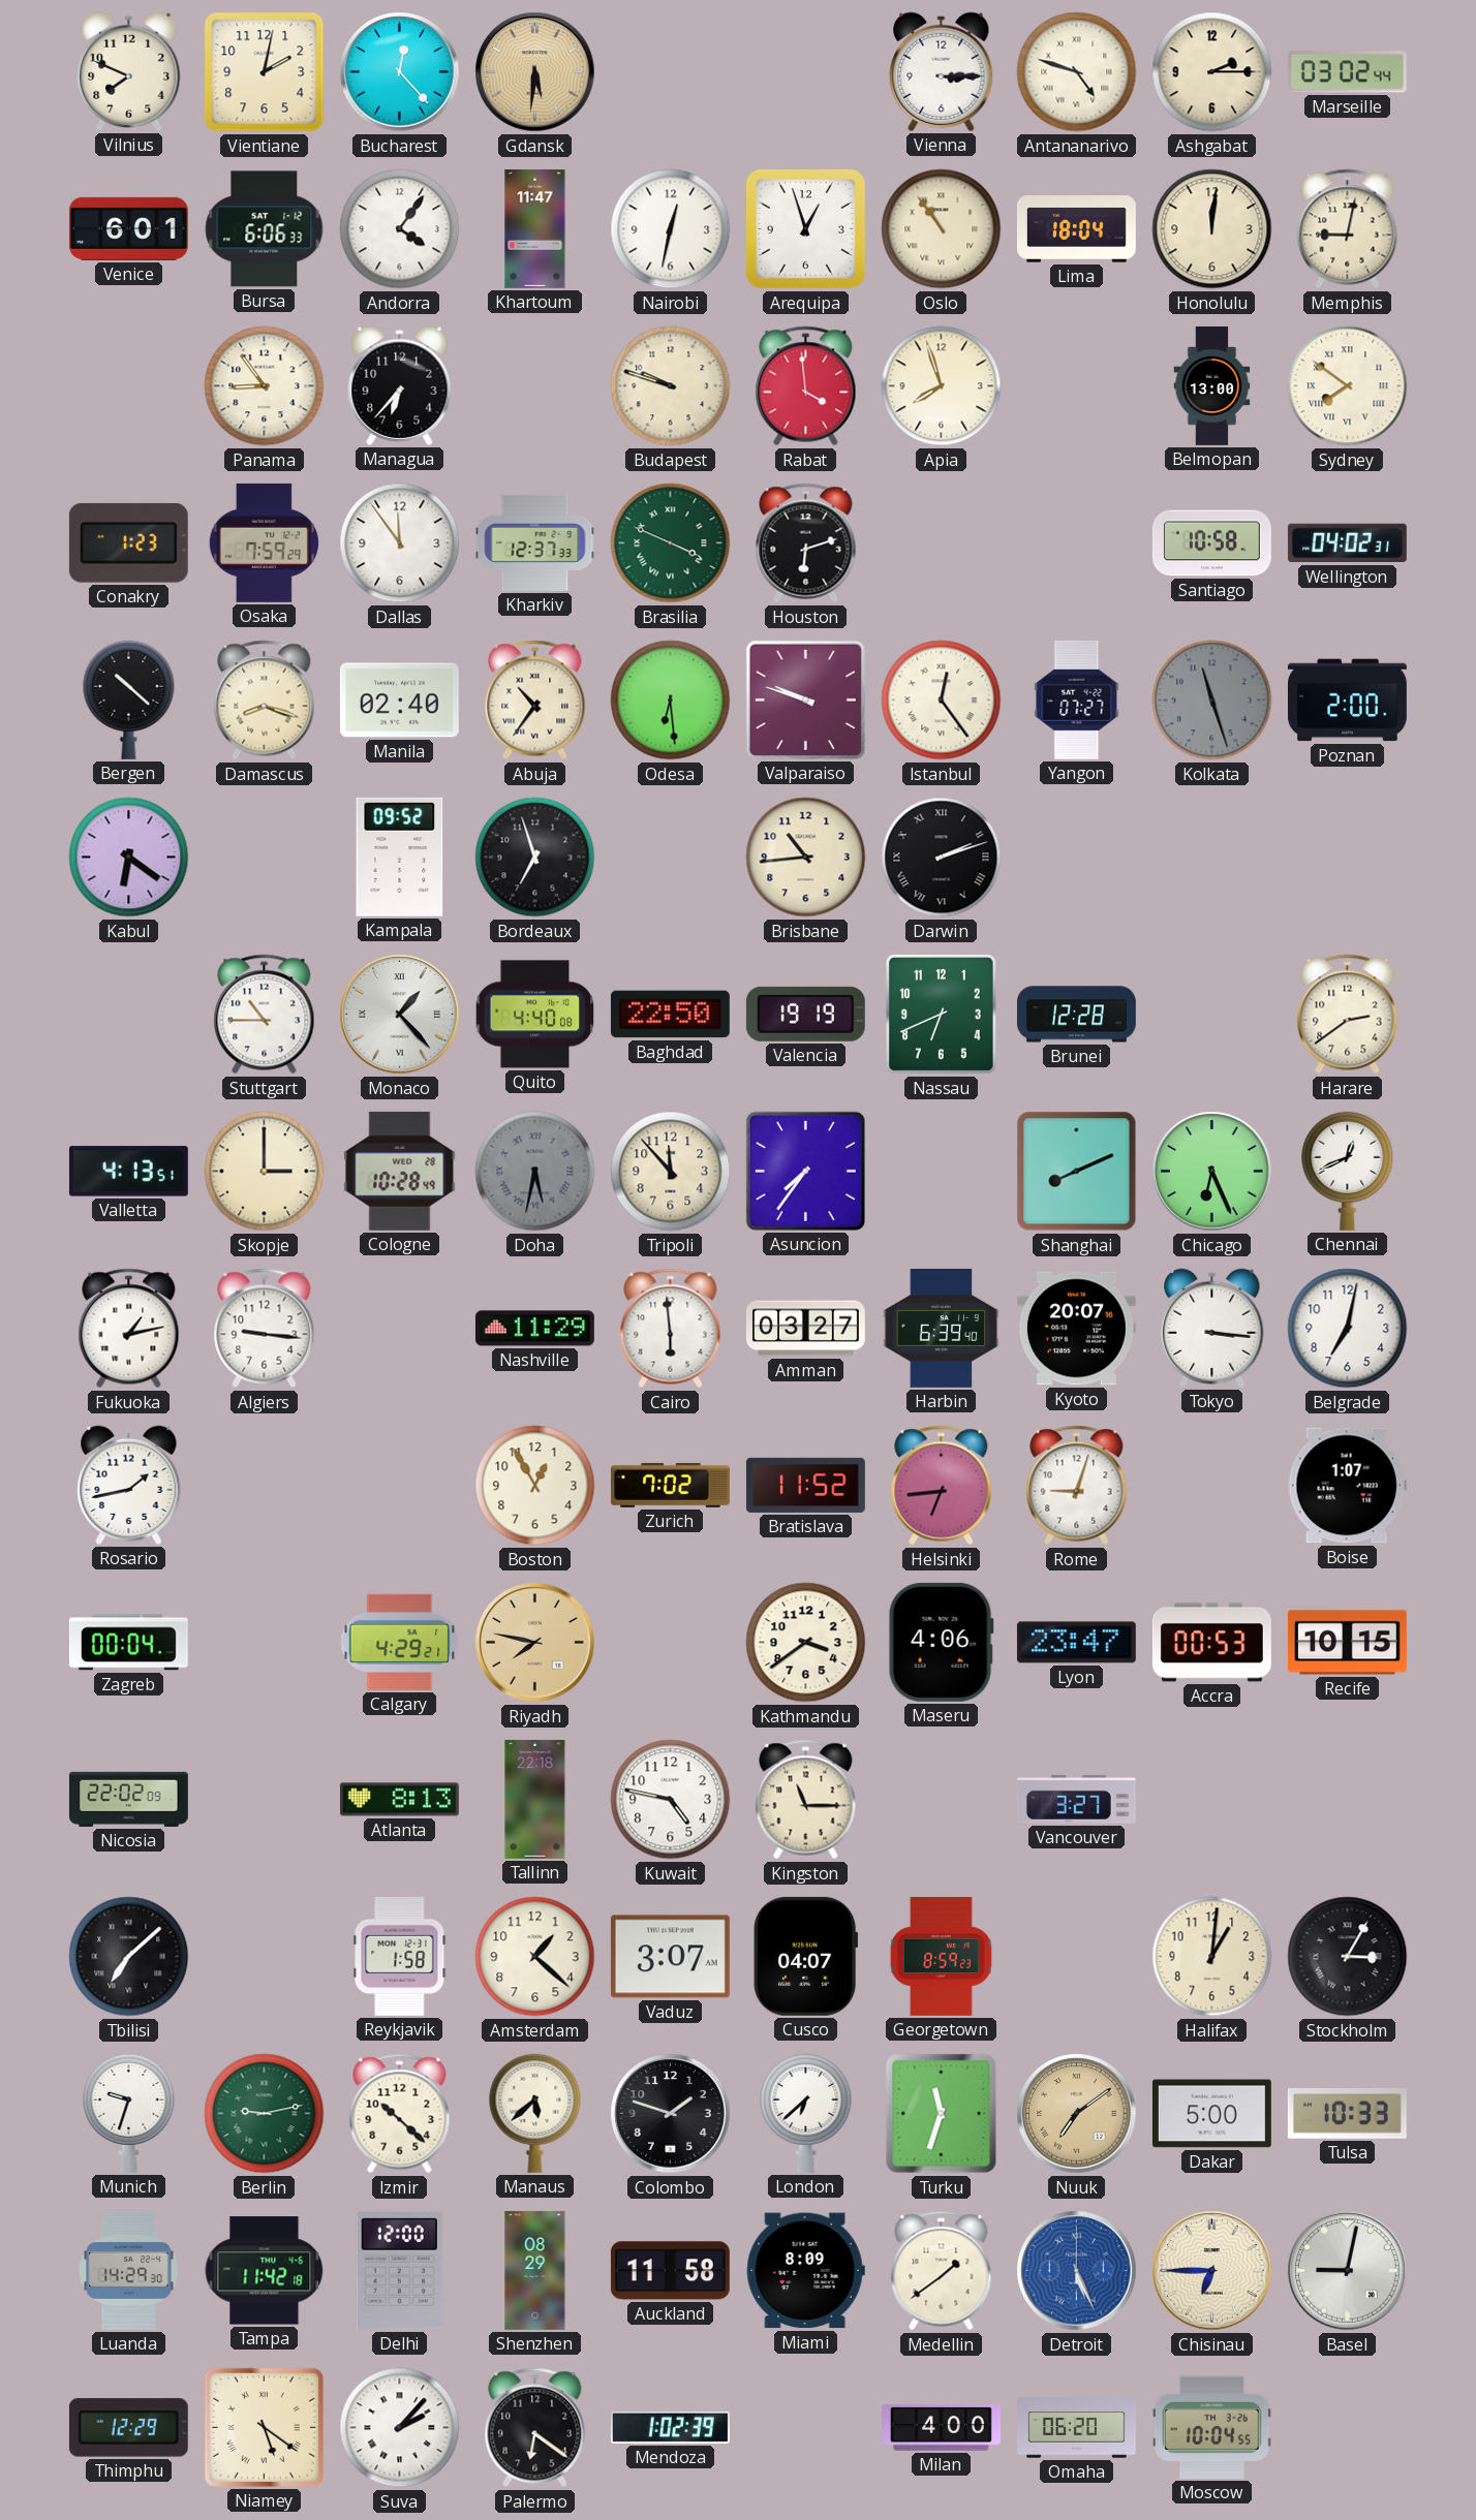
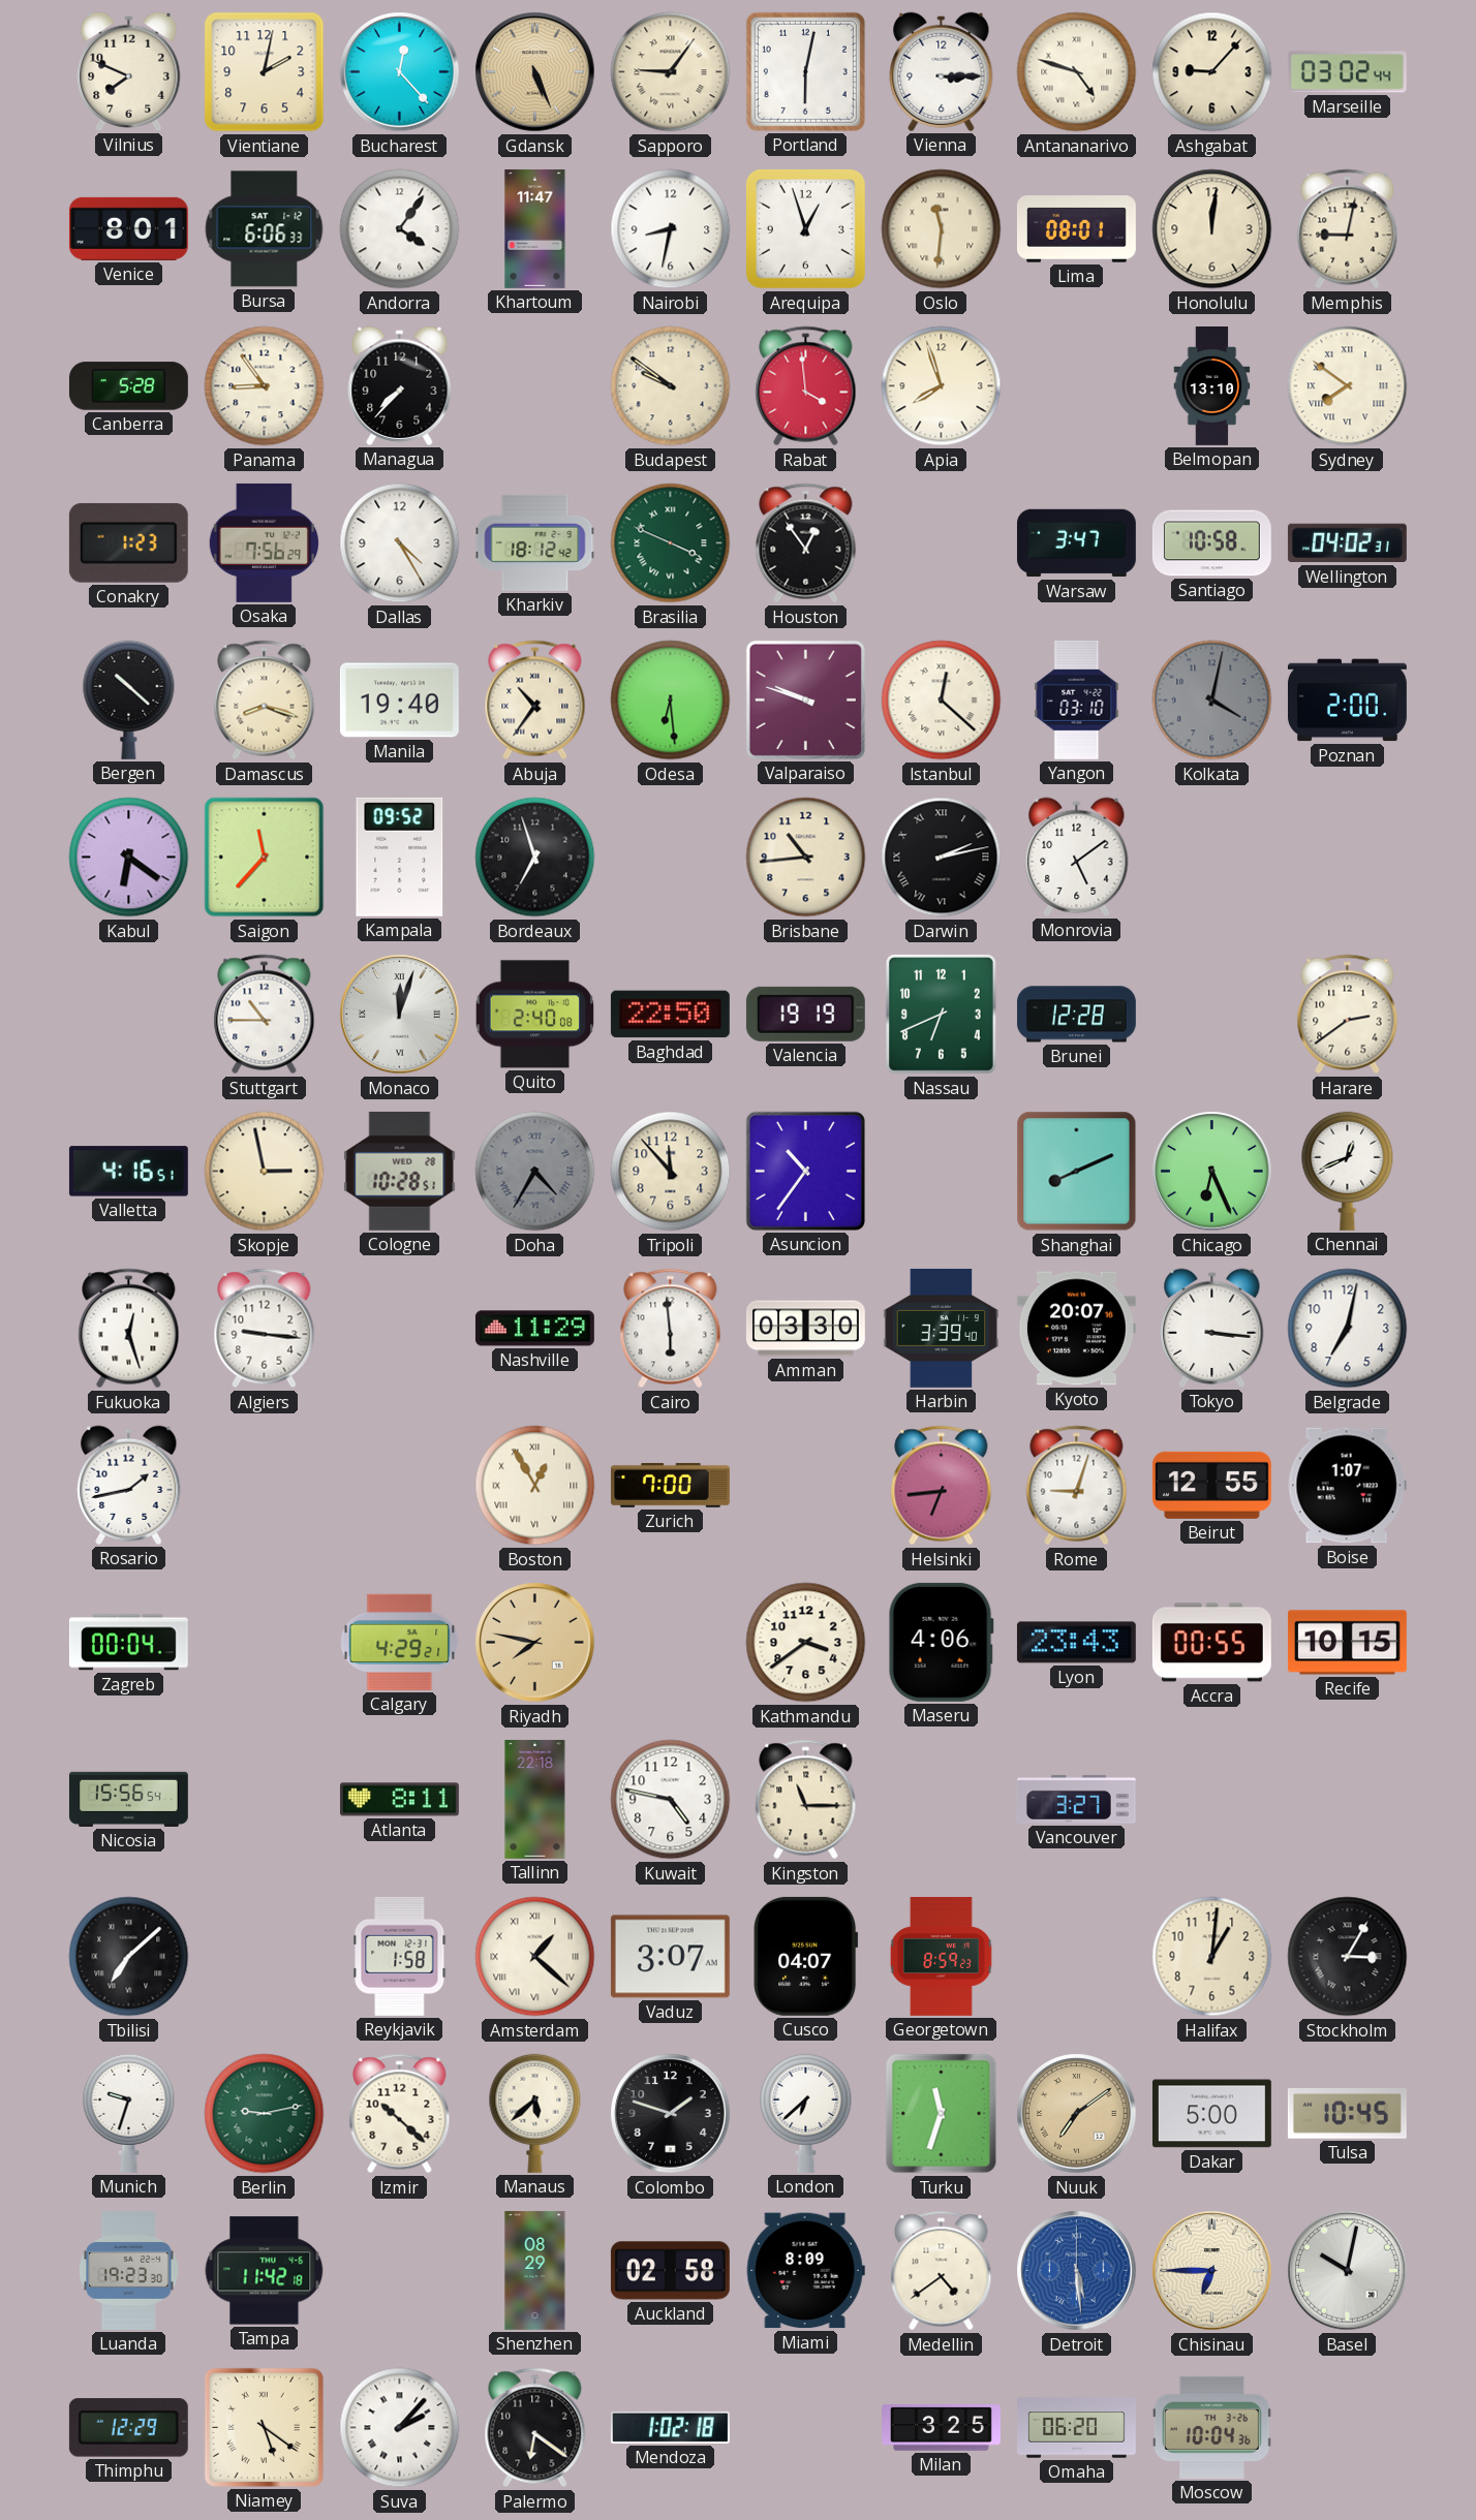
Gdansk: 5:31 -> 5:26 (535, 72)
Sapporo: none -> 9:06 (671, 72)
Portland: none -> 6:02 (805, 71)
Ashgabat: 2:15 -> 9:07 (1212, 72)
Venice: 6:01 -> 8:01 (128, 228)
Nairobi: 12:32 -> 8:32 (671, 229)
Oslo: 10:54 -> 11:31 (942, 229)
Lima: 18:04 -> 08:01 (1076, 229)
Canberra: none -> 5:28 (128, 386)
Managua: 6:37 -> 7:37 (400, 385)
Budapest: 9:48 -> 9:51 (671, 386)
Belmopan: 13:00 -> 13:10 (1212, 386)
Osaka: 7:59 -> 7:56 (264, 542)
Dallas: 11:54 -> 4:25 (400, 543)
Kharkiv: 12:37 -> 18:12 (535, 542)
Houston: 6:12 -> 12:54 (806, 543)
Warsaw: none -> 3:47 (1076, 543)
Manila: 02:40 -> 19:40 (399, 701)
Istanbul: 12:24 -> 12:22 (942, 701)
Yangon: 07:27 -> 03:10 (1077, 699)
Kolkata: 11:27 -> 4:02 (1212, 701)
Saigon: none -> 11:37 (265, 858)
Darwin: 2:12 -> 2:13 (942, 858)
Monrovia: none -> 5:09 (1077, 857)
Monaco: 1:23 -> 12:03 (400, 1015)
Quito: 4:40 -> 2:40 (535, 1015)
Valletta: 4:13 -> 4:16 (128, 1172)
Skopje: 3:00 -> 2:58 (265, 1172)
Cologne: 10:28:49 -> 10:28:51 (400, 1171)
Doha: 5:32 -> 4:35 (535, 1172)
Asuncion: 7:36 -> 10:36 (805, 1171)
Fukuoka: 1:13 -> 12:27 (129, 1329)
Amman: 03:27 -> 03:30 (805, 1329)
Harbin: 6:39 -> 3:39 (942, 1328)
Boston numerals: Arabic -> Roman (535, 1486)
Zurich: 7:02 -> 7:00 (670, 1485)
Bratislava: 11:52 -> none (805, 1485)
Beirut: none -> 12:55 (1211, 1485)
Lyon: 23:47 -> 23:43 (1076, 1643)
Accra: 00:53 -> 00:55 (1211, 1643)
Nicosia: 22:02 -> 15:56 (128, 1799)
Atlanta: 8:13 -> 8:11 (399, 1800)
Amsterdam numerals: Arabic -> Roman (535, 1957)
Tulsa: 10:33 -> 10:45 (1347, 2113)
Luanda: 14:29 -> 19:23 (129, 2270)
Delhi: 12:00 -> none (399, 2270)
Auckland: 11:58 -> 02:58 (670, 2271)
Medellin: 1:39 -> 4:39 (942, 2271)
Detroit: 5:26 -> 5:29 (1077, 2271)
Basel: 9:02 -> 10:02 (1348, 2271)
Mendoza: 1:02:39 -> 1:02:18 (670, 2427)
Milan: 4:00 -> 3:25 (942, 2428)
Moscow: 10:04:55 -> 10:04:36 (1211, 2427)
